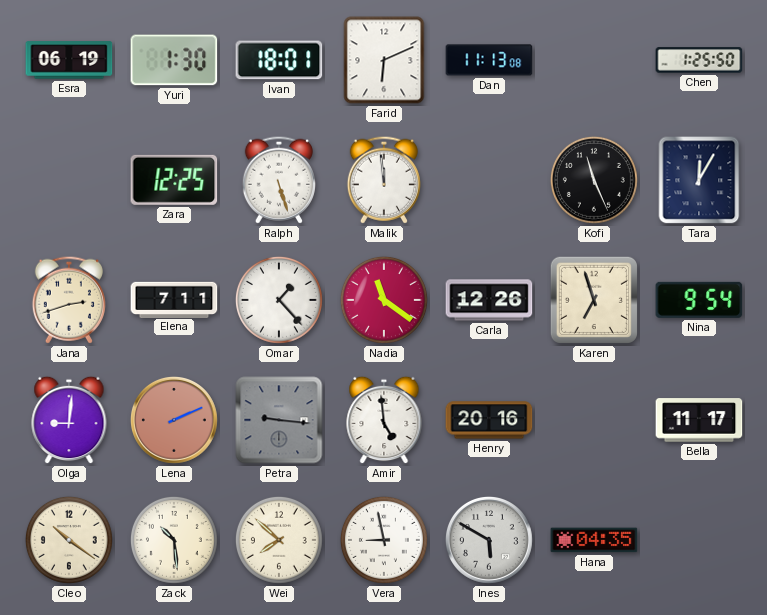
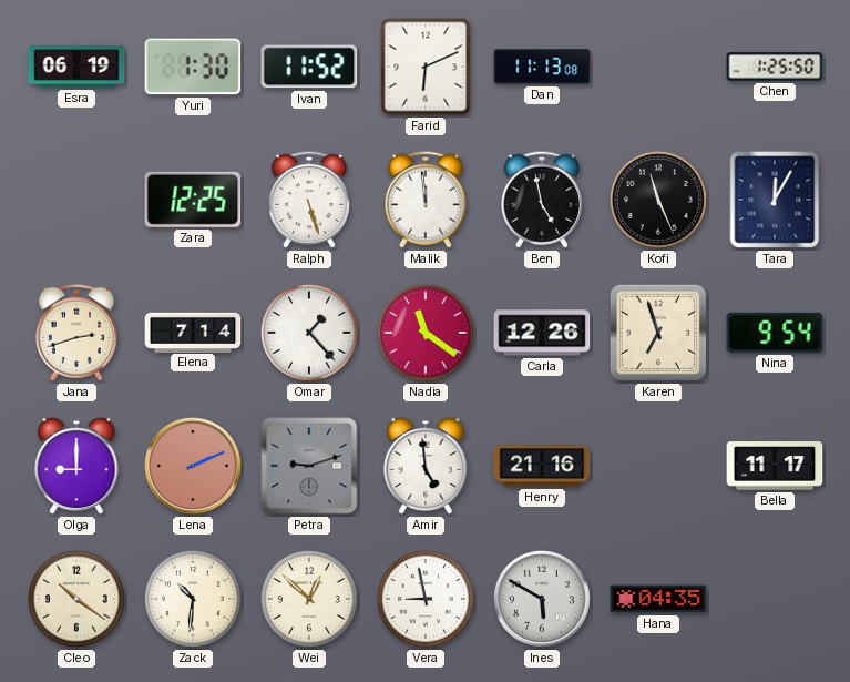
Ivan: 18:01 -> 11:52 (309, 67)
Ben: none -> 4:58 (542, 200)
Elena: 7:11 -> 7:14 (193, 332)
Olga: 9:01 -> 9:00 (76, 466)
Petra: 9:16 -> 9:12 (309, 466)
Henry: 20:16 -> 21:16 (542, 466)
Zack: 10:29 -> 10:31 (193, 599)
Wei: 7:52 -> 12:52 (309, 599)
